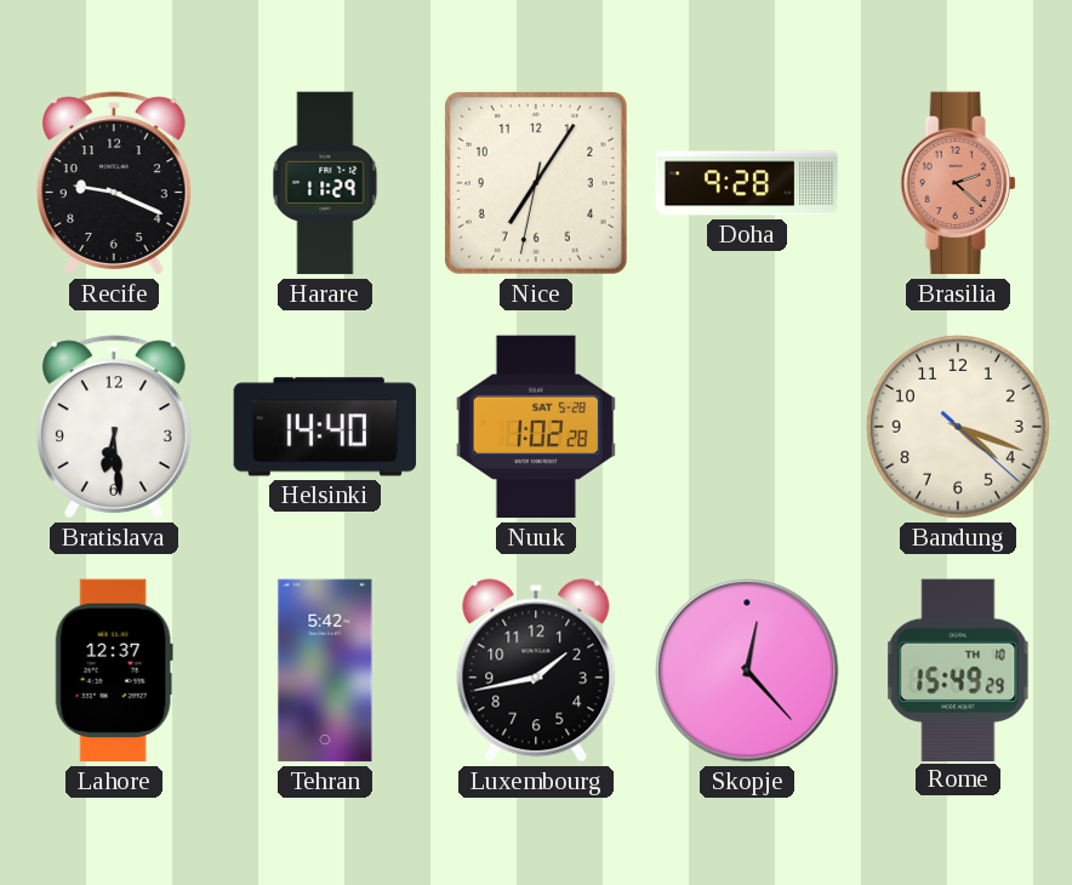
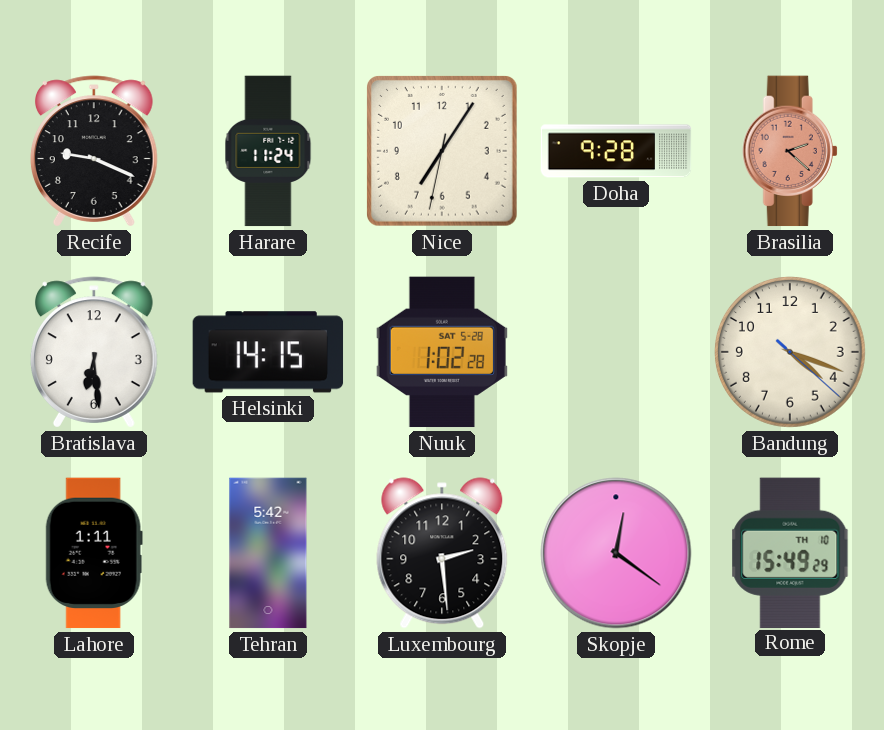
Harare: 11:29 -> 11:24 (268, 151)
Helsinki: 14:40 -> 14:15 (268, 352)
Lahore: 12:37 -> 1:11 (94, 553)
Luxembourg: 1:43 -> 2:29 (442, 553)
Skopje: 12:23 -> 12:21 (616, 553)
